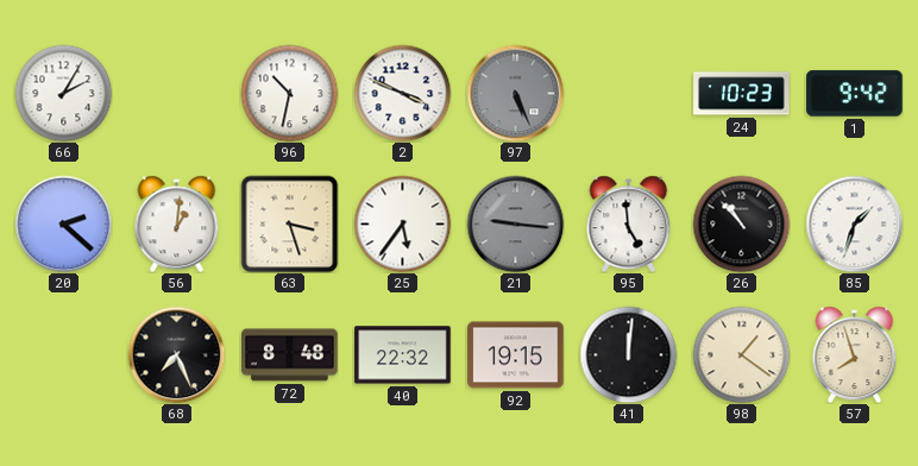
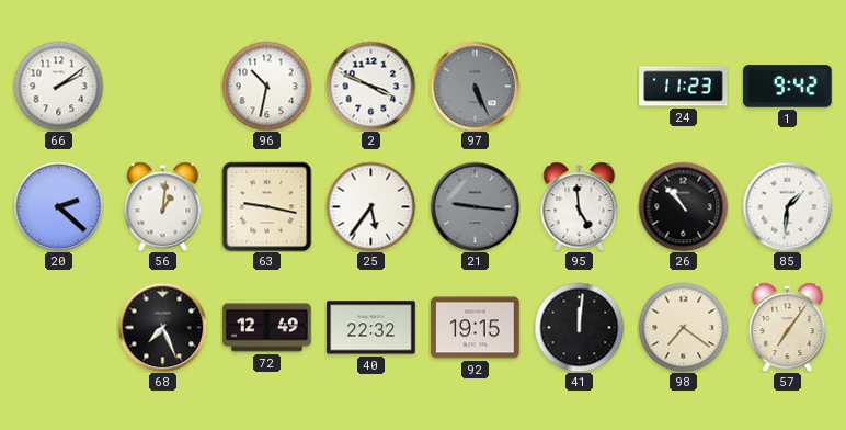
66: 2:05 -> 2:09 (58, 86)
24: 10:23 -> 11:23 (684, 87)
63: 3:27 -> 9:17 (266, 206)
85: 1:33 -> 1:31 (787, 206)
72: 8:48 -> 12:49 (267, 328)
98: 1:21 -> 7:21 (683, 327)
57: 7:57 -> 7:06 (788, 327)
